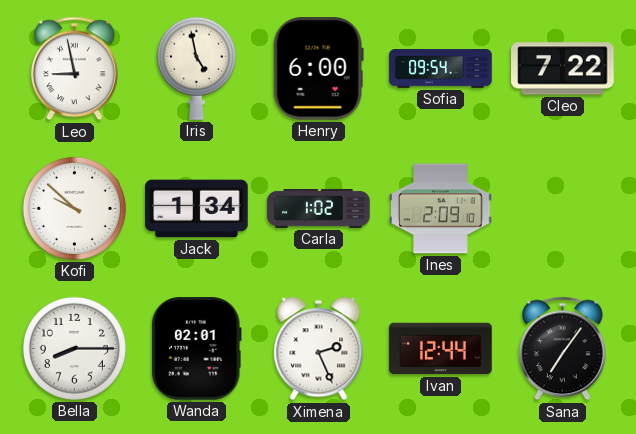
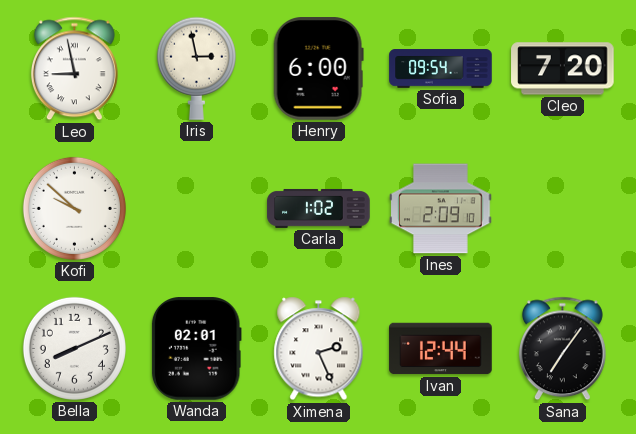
Iris: 4:58 -> 2:58 (196, 68)
Cleo: 7:22 -> 7:20 (563, 69)
Jack: 1:34 -> none (197, 209)
Bella: 8:15 -> 8:11 (74, 348)
